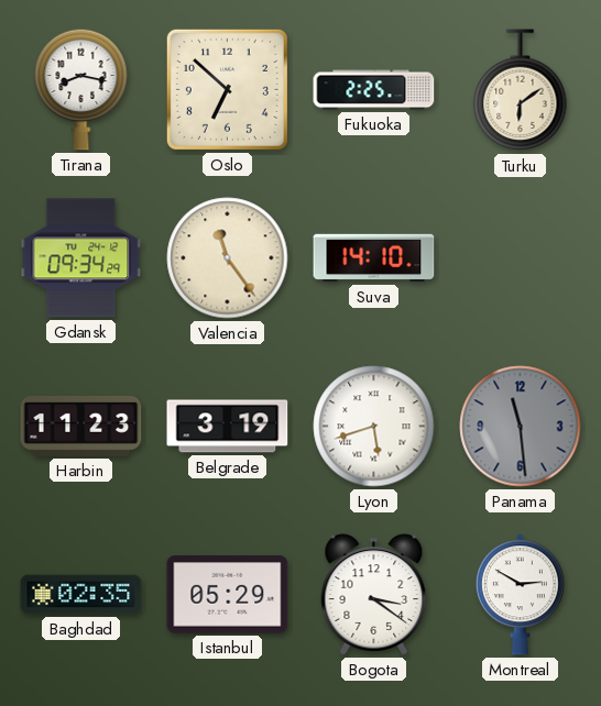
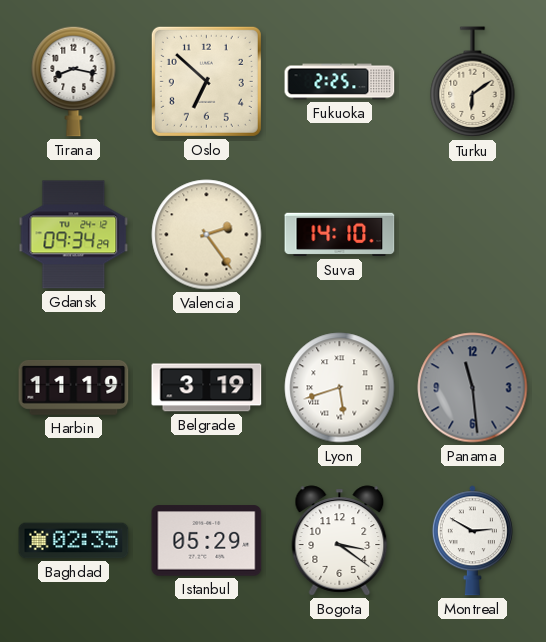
Valencia: 11:24 -> 2:24 (207, 235)
Harbin: 11:23 -> 11:19 (74, 387)
